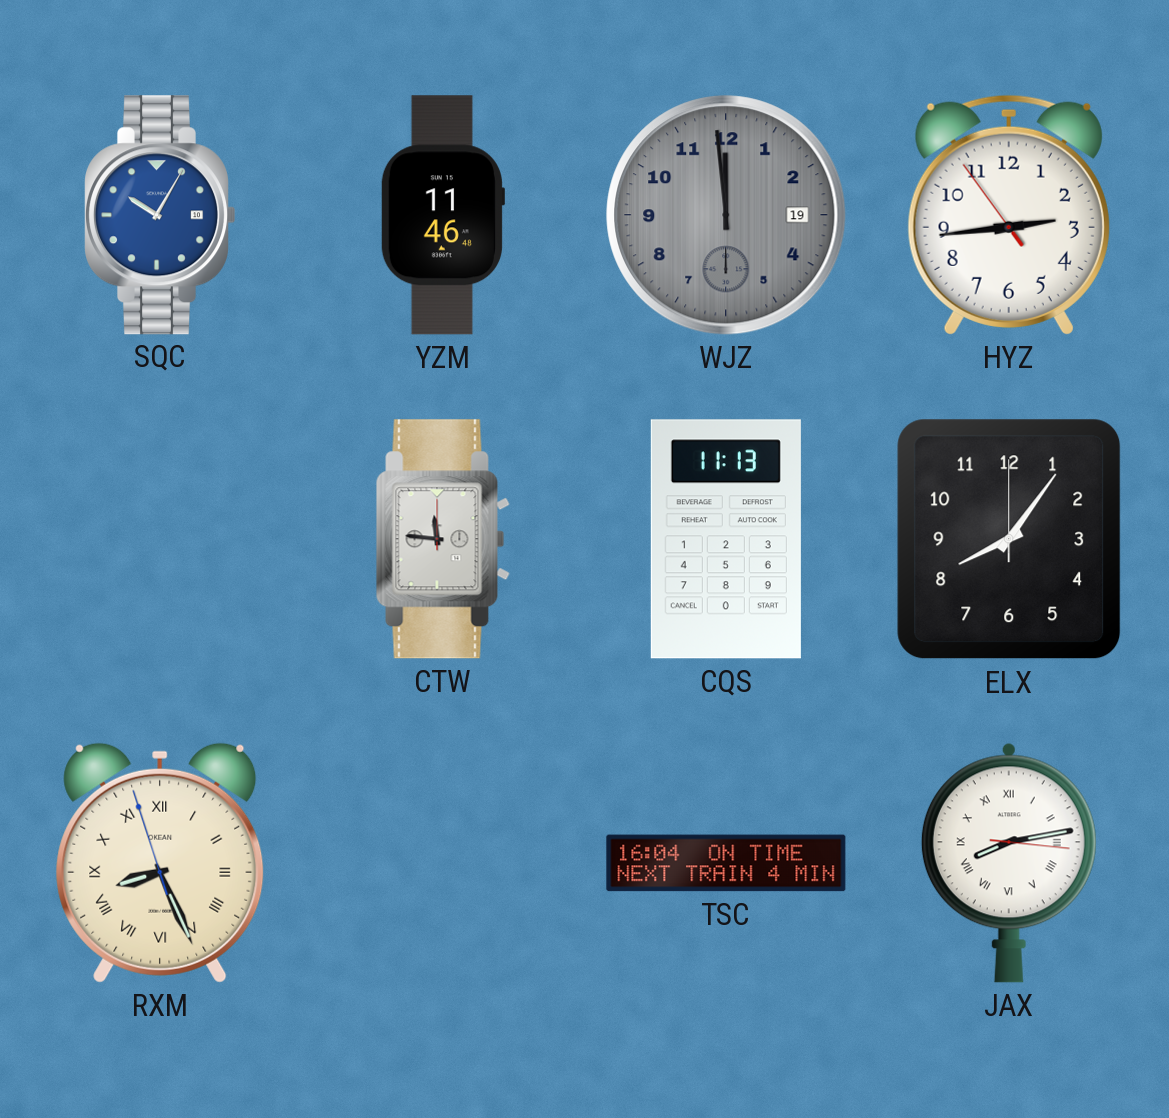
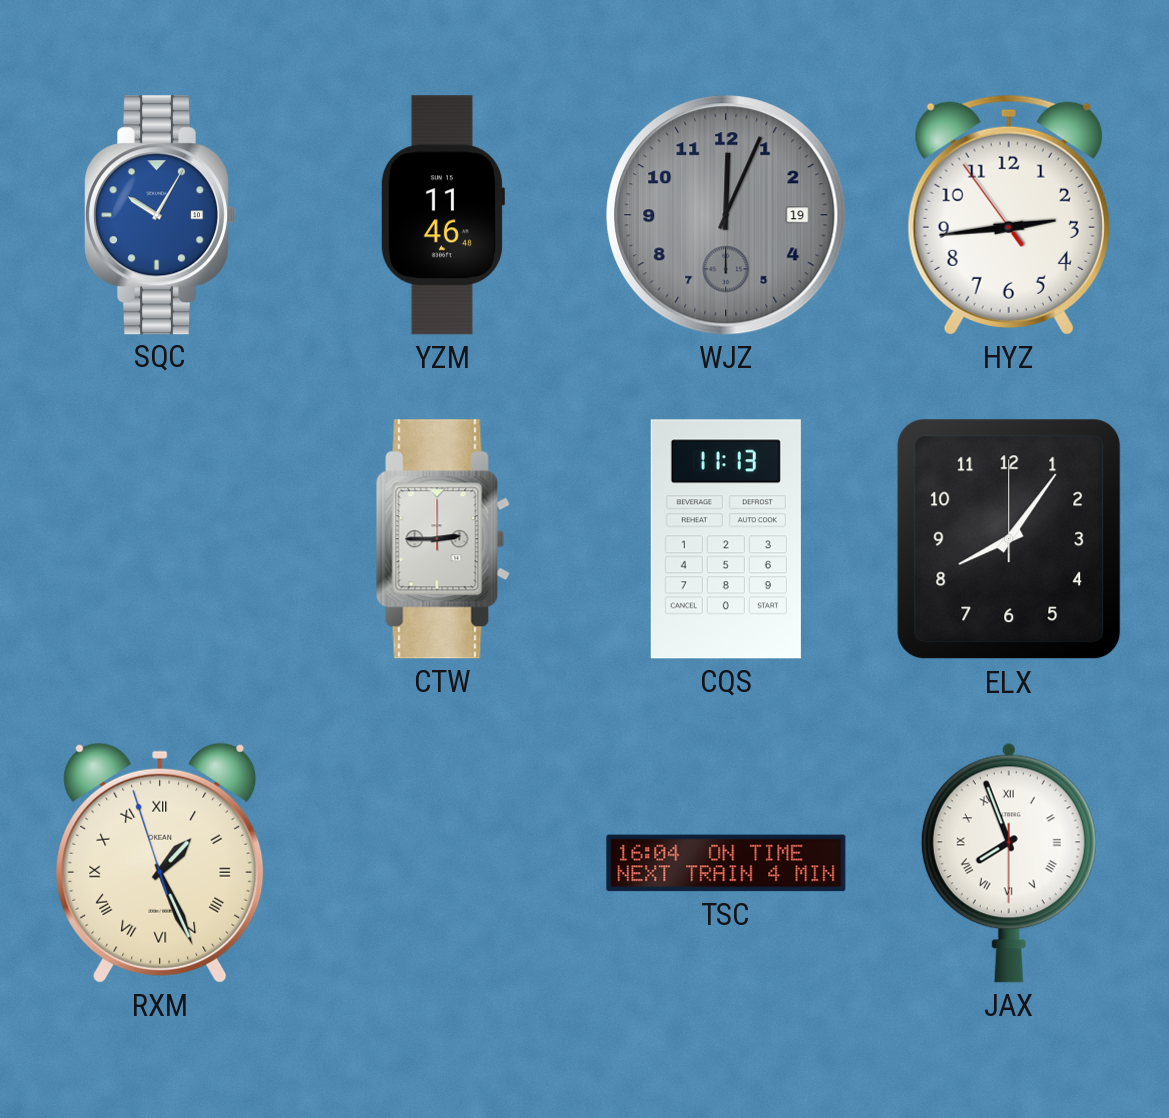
WJZ: 11:59 -> 12:04 (726, 215)
CTW: 11:46 -> 2:45 (443, 539)
RXM: 8:25 -> 1:25 (160, 863)
JAX: 8:13 -> 7:56 (1009, 863)
